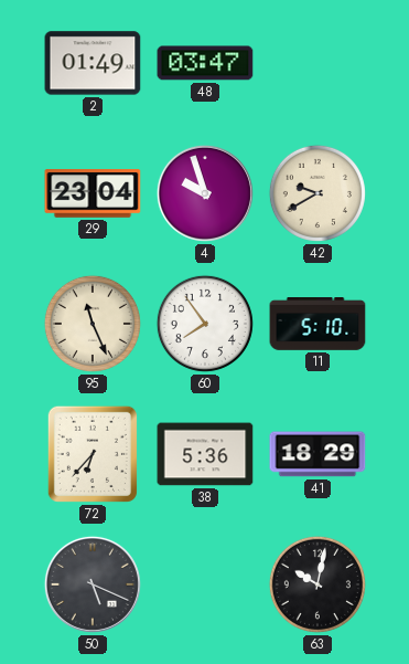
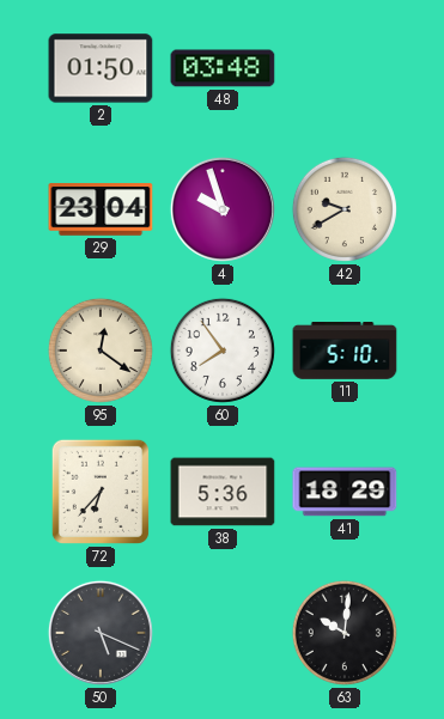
2: 01:49 -> 01:50 (101, 68)
48: 03:47 -> 03:48 (223, 68)
95: 11:26 -> 12:21 (101, 351)
63: 10:02 -> 10:01 (345, 633)
